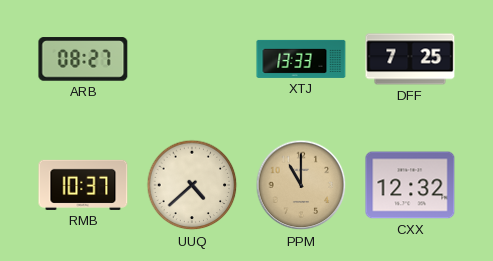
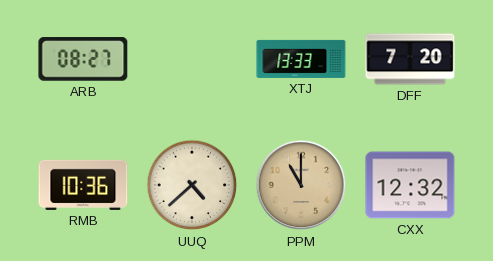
DFF: 7:25 -> 7:20 (410, 59)
RMB: 10:37 -> 10:36 (83, 185)
